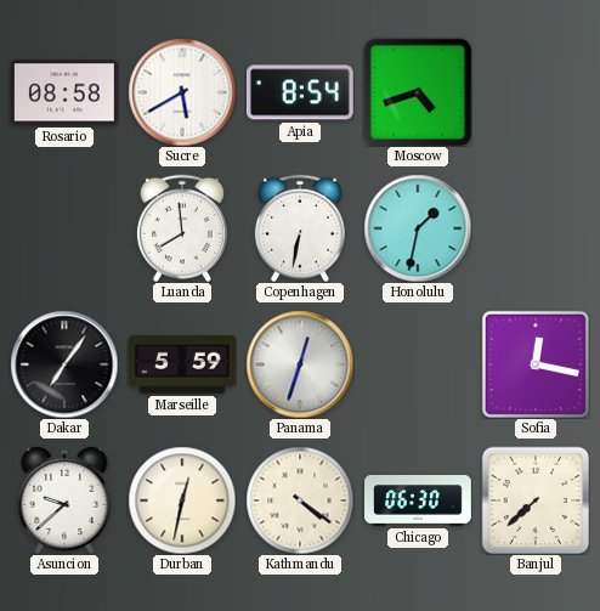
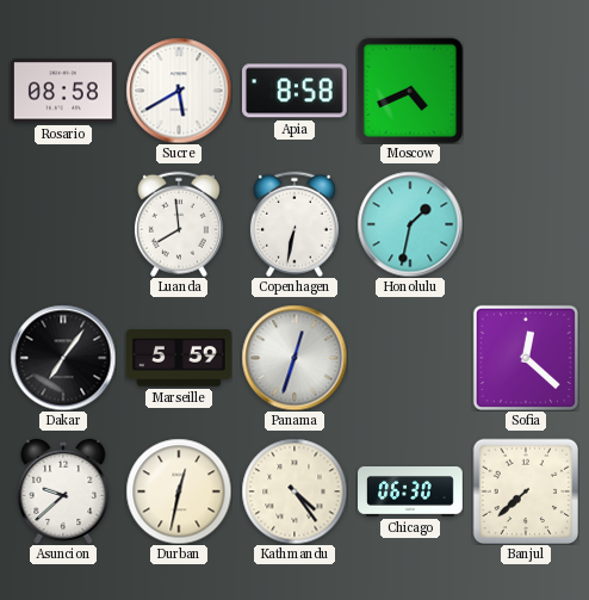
Apia: 8:54 -> 8:58 (294, 91)
Moscow: 4:42 -> 4:41 (410, 91)
Sofia: 12:17 -> 12:22 (526, 358)
Kathmandu: 4:21 -> 4:24 (294, 491)
